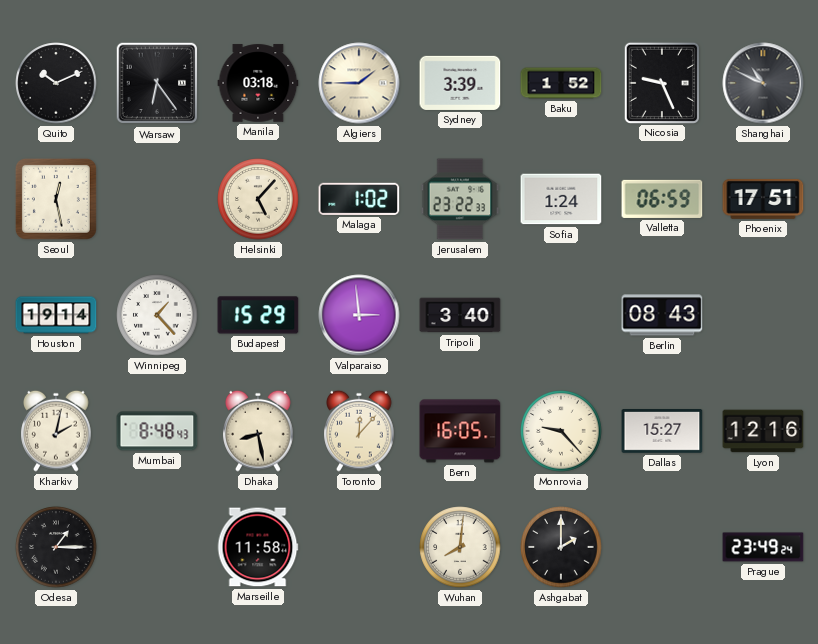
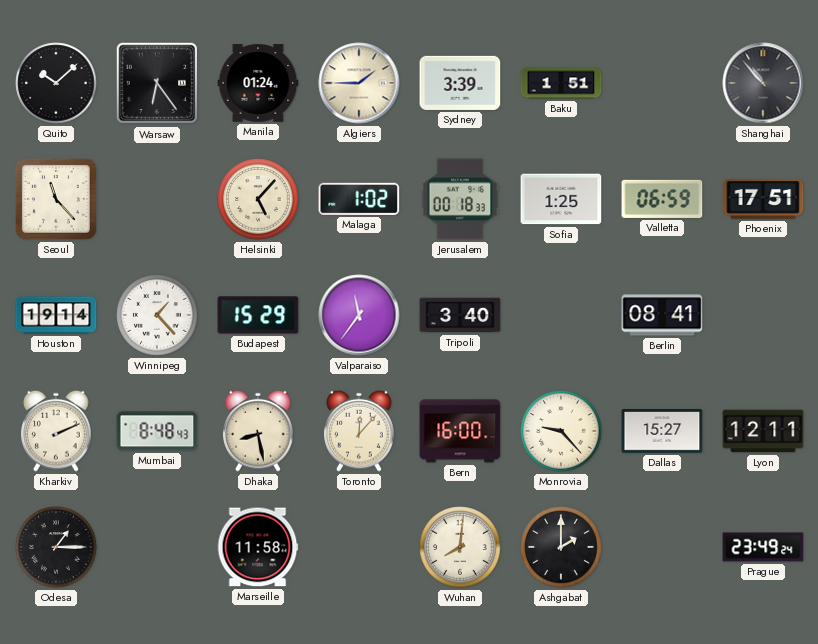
Quito: 10:11 -> 10:08 (56, 83)
Manila: 03:18 -> 01:24 (258, 83)
Baku: 1:52 -> 1:51 (561, 83)
Nicosia: 9:26 -> none (662, 82)
Shanghai: 10:49 -> 10:53 (763, 83)
Seoul: 12:28 -> 11:23 (56, 199)
Jerusalem: 23:22 -> 00:18 (460, 199)
Sofia: 1:24 -> 1:25 (561, 199)
Valparaiso: 2:59 -> 11:36 (359, 315)
Berlin: 08:43 -> 08:41 (662, 315)
Kharkiv: 2:02 -> 2:11 (56, 431)
Bern: 16:05 -> 16:00 (460, 431)
Lyon: 12:16 -> 12:11 (763, 431)
